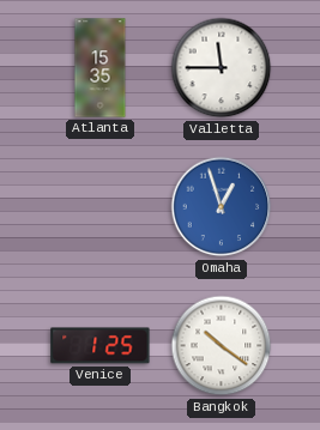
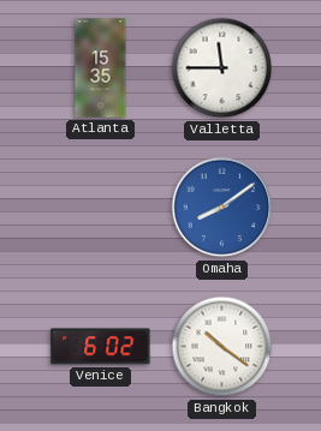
Omaha: 12:57 -> 8:09 (222, 208)
Venice: 1:25 -> 6:02 (101, 347)
